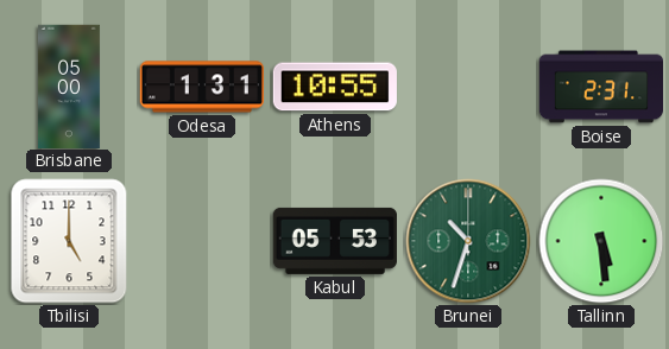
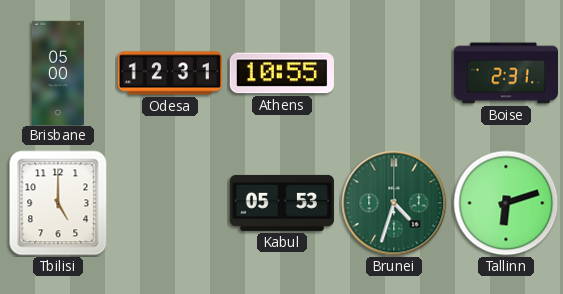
Odesa: 1:31 -> 12:31 (169, 73)
Brunei: 10:33 -> 4:33 (394, 203)
Tallinn: 5:29 -> 6:12 (506, 203)
